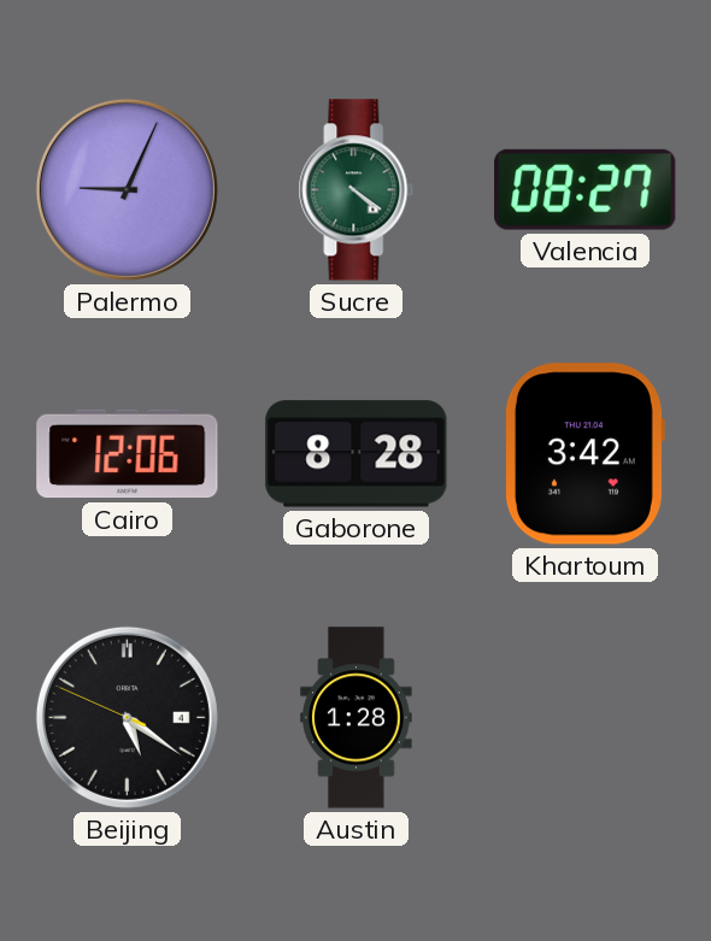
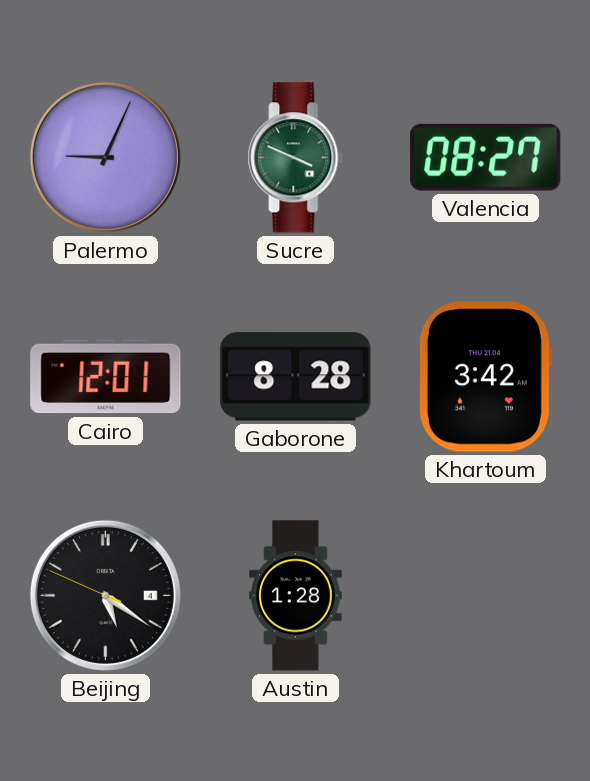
Sucre: 4:21 -> 3:49 (296, 158)
Cairo: 12:06 -> 12:01 (106, 377)
